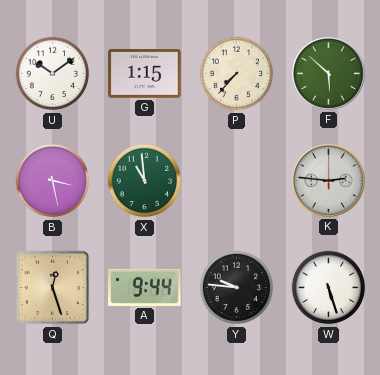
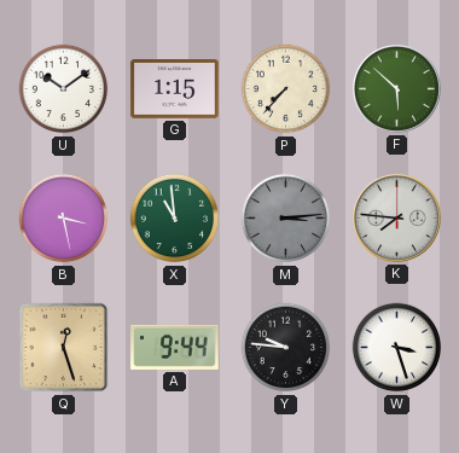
M: none -> 3:14 (286, 219)
K: 2:46 -> 7:46 (397, 219)
W: 5:27 -> 3:27 (397, 348)
